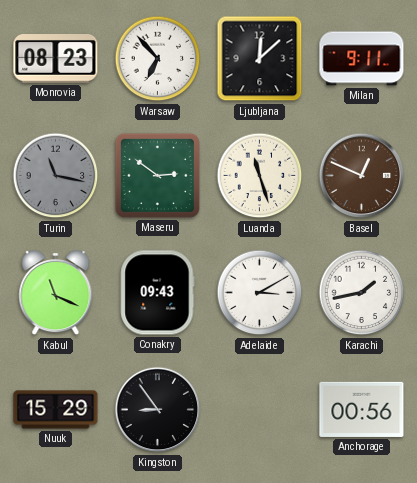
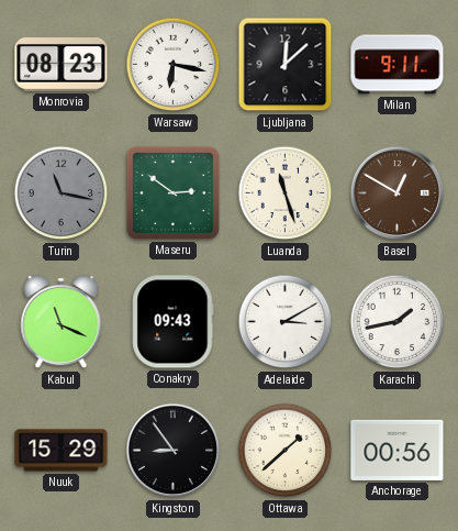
Warsaw: 6:53 -> 6:17 (174, 65)
Basel: 12:49 -> 12:50 (398, 193)
Ottawa: none -> 1:38 (286, 451)
